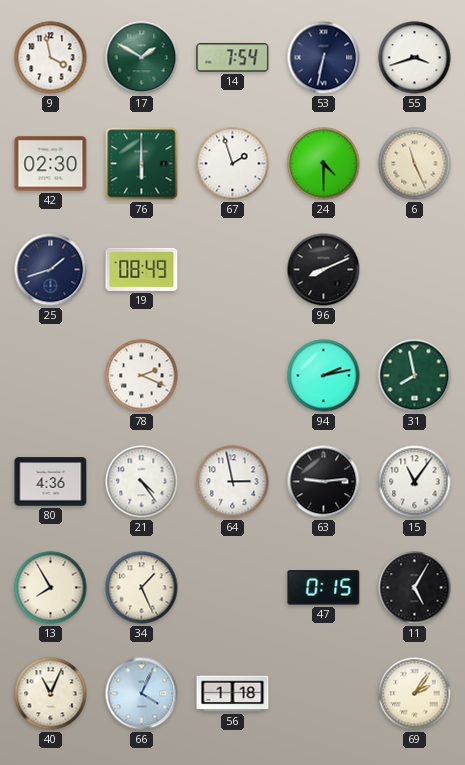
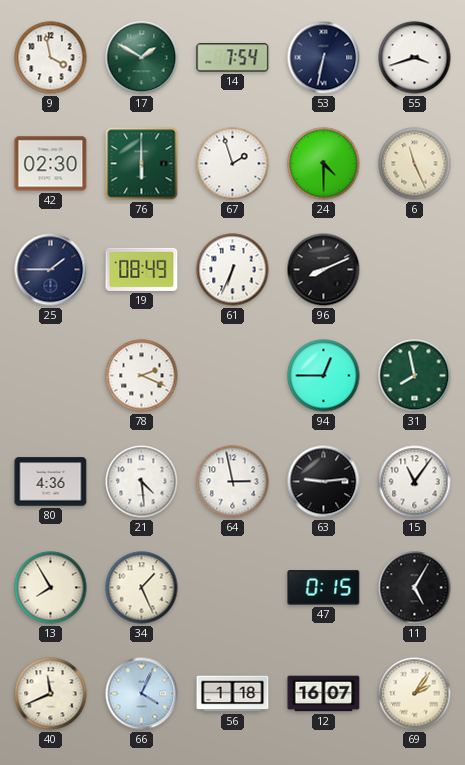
25: 1:42 -> 1:45 (51, 270)
61: none -> 6:34 (233, 270)
94: 2:13 -> 12:45 (324, 376)
21: 4:24 -> 4:29 (142, 482)
40: 11:04 -> 11:41 (51, 694)
12: none -> 16:07 (324, 694)
